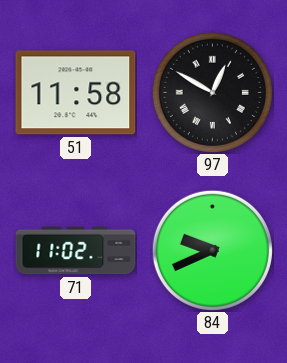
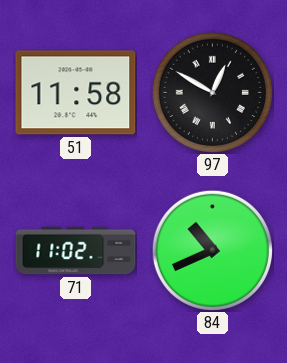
84: 9:41 -> 10:41 (212, 250)
